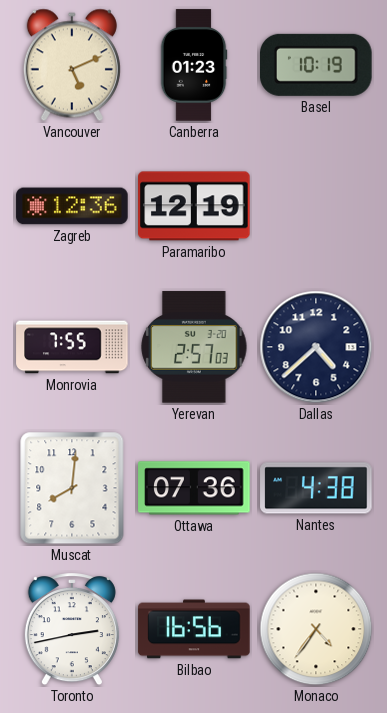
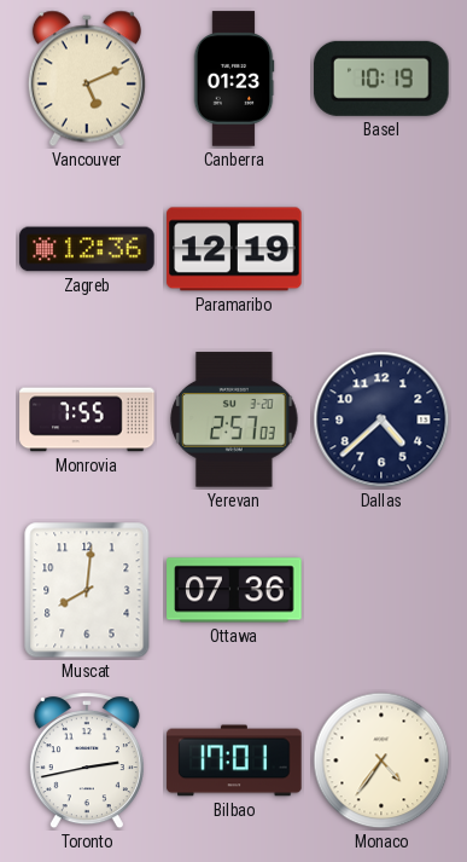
Nantes: 4:38 -> none (316, 488)
Bilbao: 16:56 -> 17:01 (234, 760)
